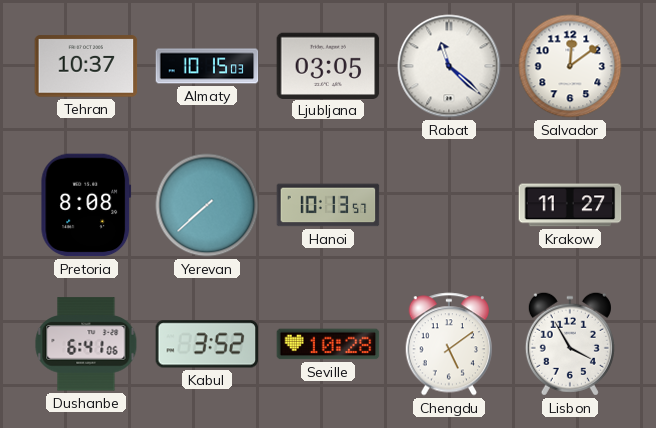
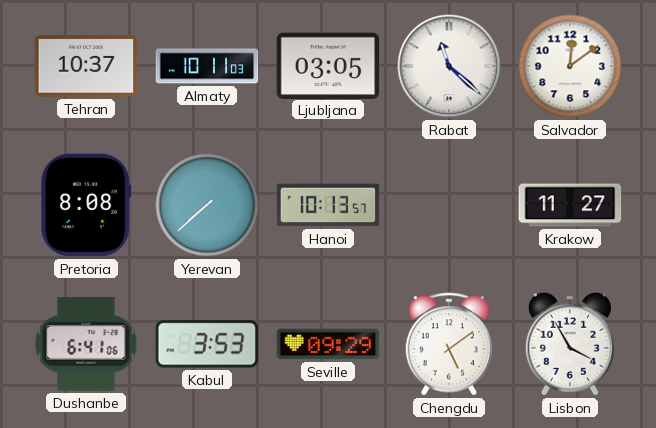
Almaty: 10:15 -> 10:11 (207, 66)
Kabul: 3:52 -> 3:53 (207, 344)
Seville: 10:28 -> 09:29 (328, 344)
